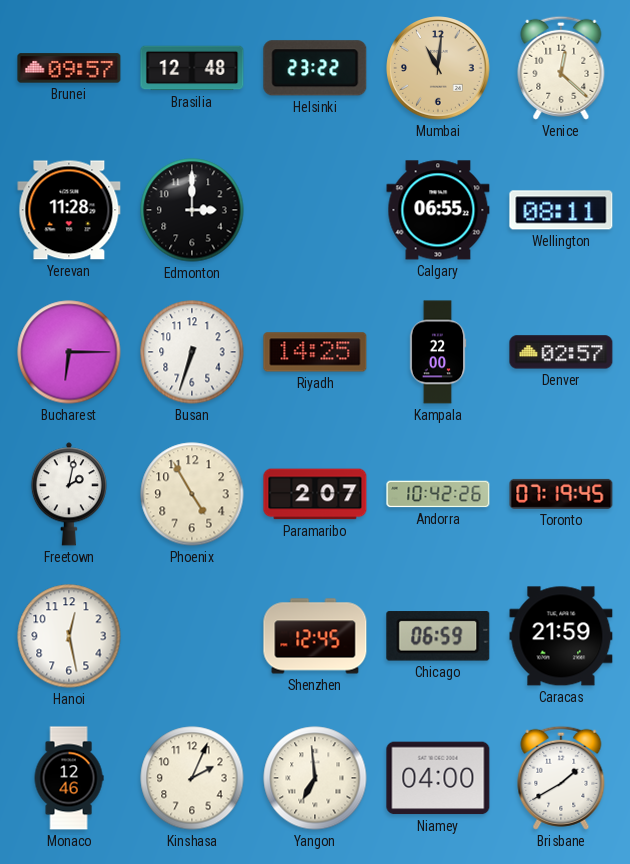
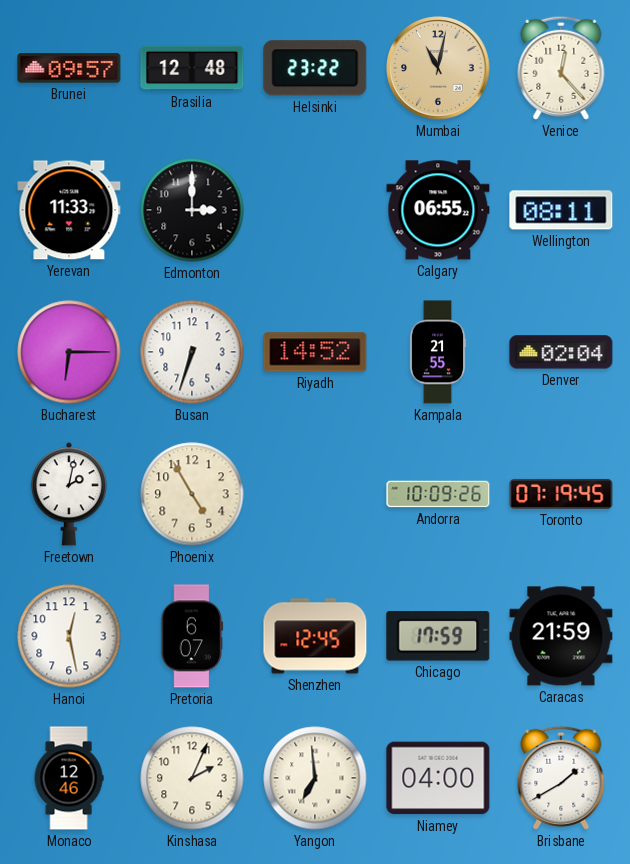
Mumbai: 11:01 -> 11:02 (438, 68)
Venice: 12:22 -> 12:23 (561, 68)
Yerevan: 11:28 -> 11:33 (69, 210)
Riyadh: 14:25 -> 14:52 (315, 352)
Kampala: 22:00 -> 21:55 (438, 352)
Denver: 02:57 -> 02:04 (561, 352)
Paramaribo: 2:07 -> none (315, 494)
Andorra: 10:42 -> 10:09 (438, 494)
Pretoria: none -> 6:07 (192, 636)
Chicago: 06:59 -> 17:59 (438, 636)
